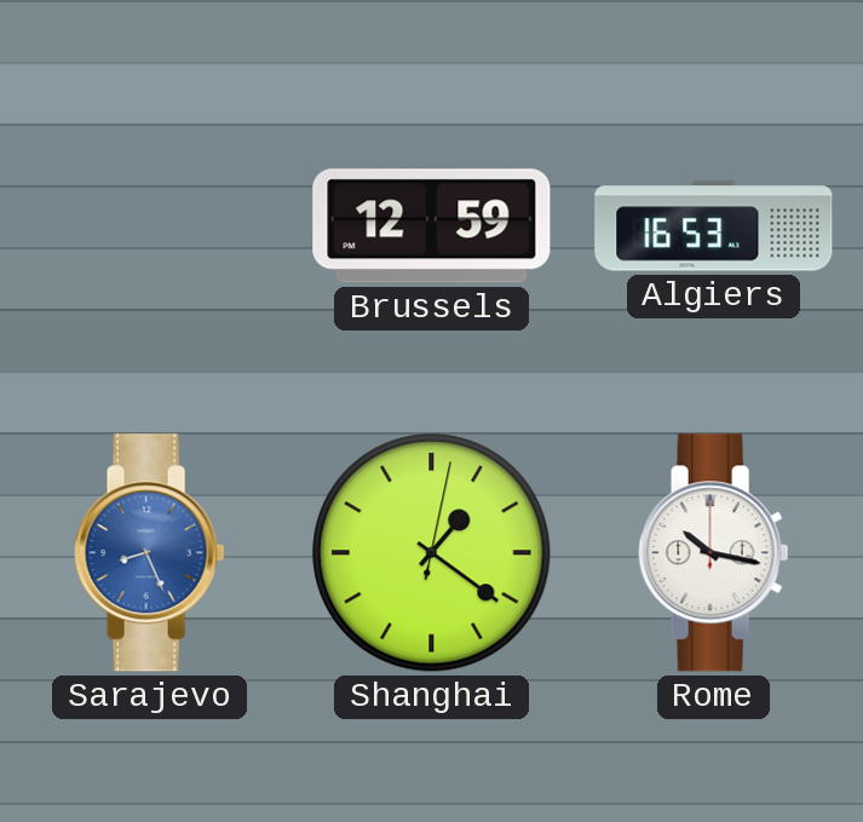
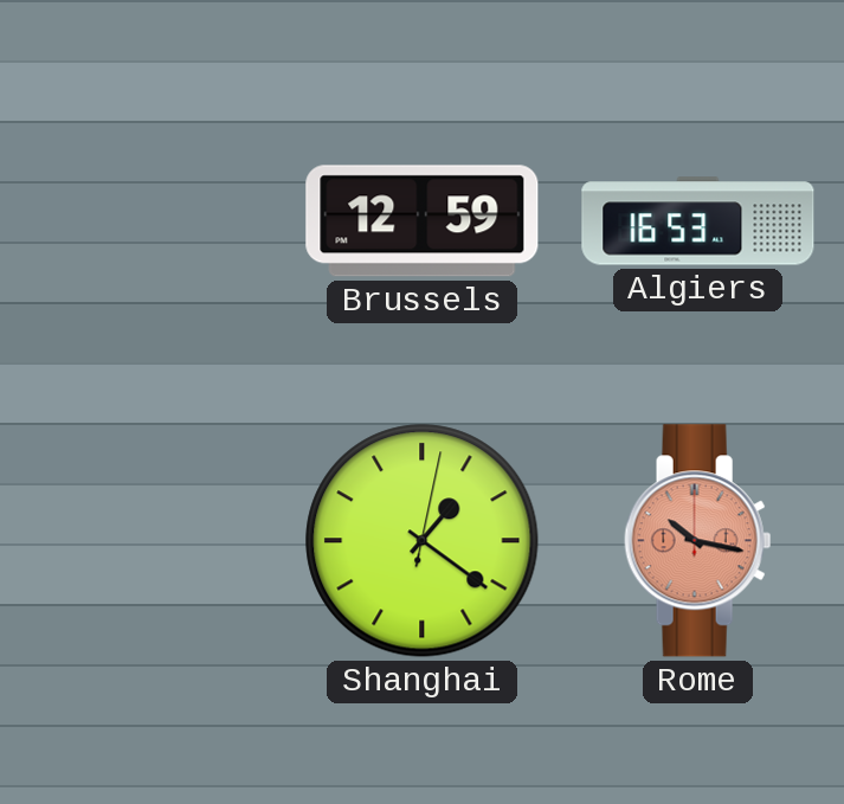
Sarajevo: 8:26 -> none (150, 553)
Rome dial: white -> salmon (698, 541)
